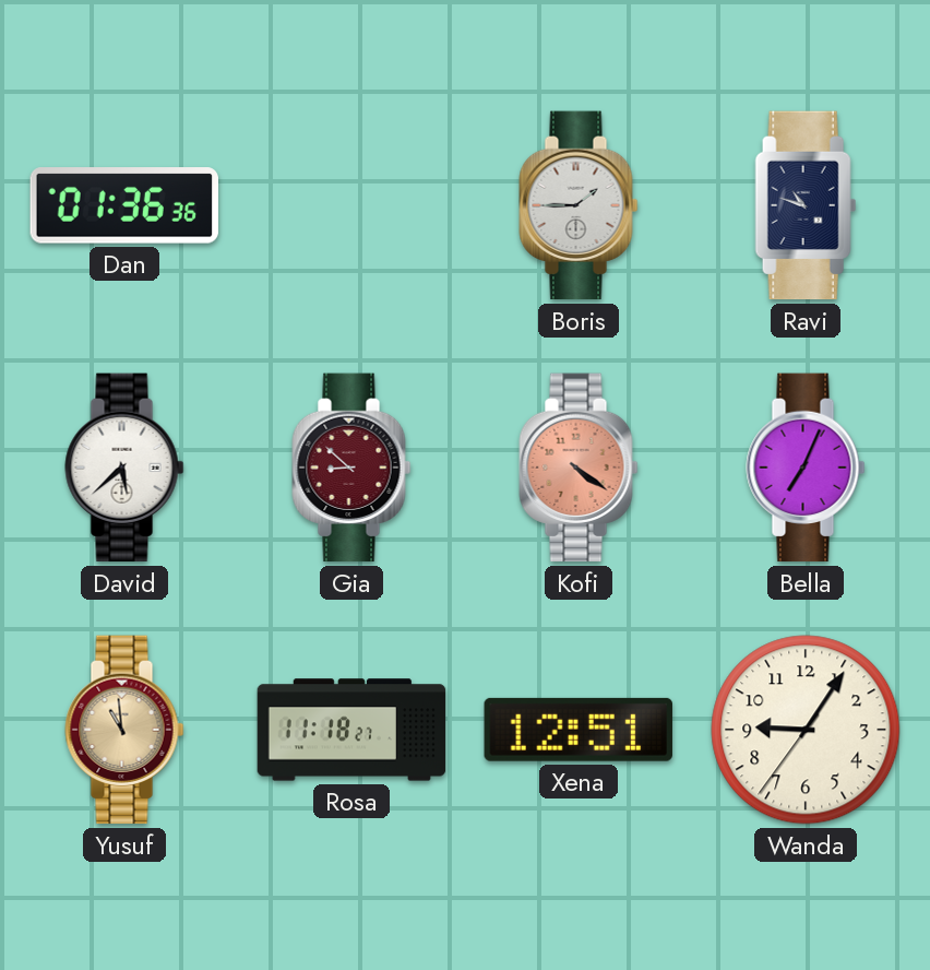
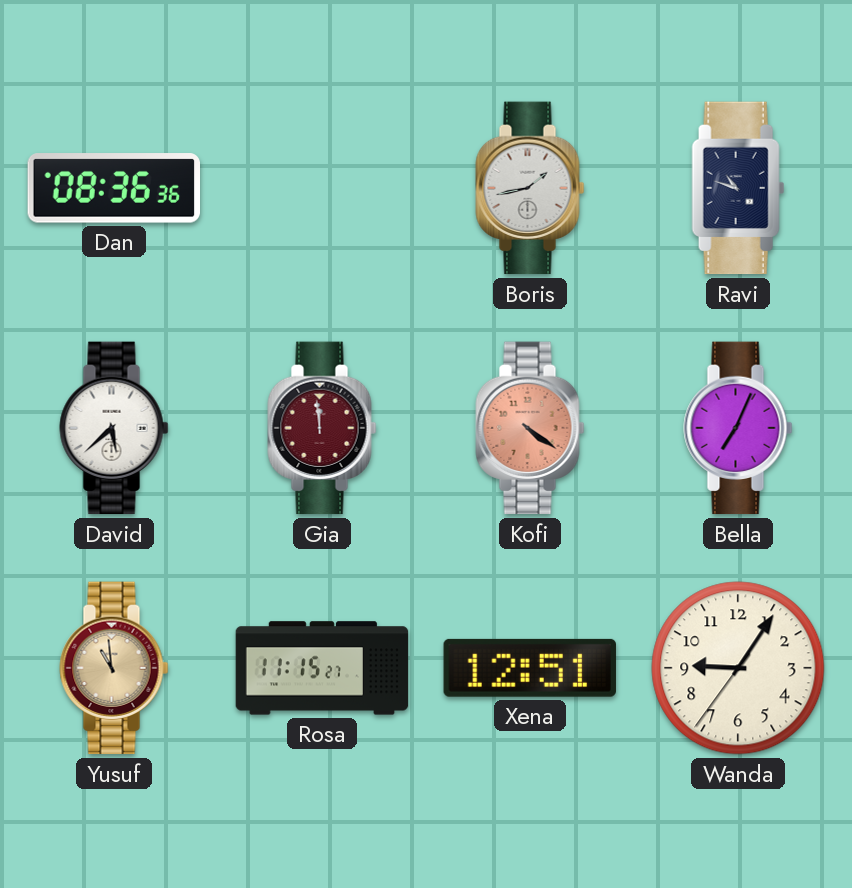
Dan: 01:36 -> 08:36 (113, 188)
Boris: 1:45 -> 1:43 (530, 188)
Gia: 8:52 -> 11:59 (322, 428)
Rosa: 11:18 -> 11:15 (322, 668)
